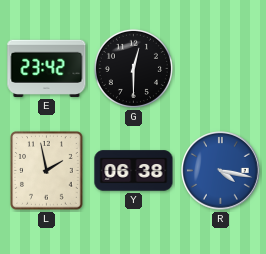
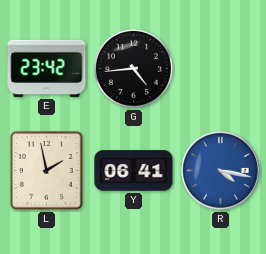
G: 12:30 -> 4:44 (133, 68)
Y: 06:38 -> 06:41 (134, 171)
